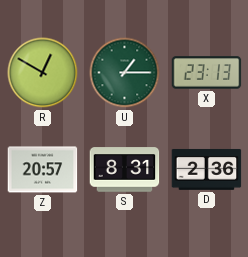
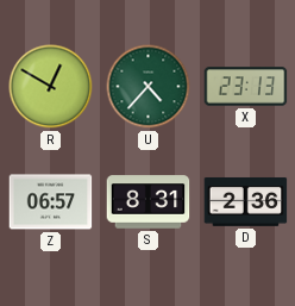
U: 1:15 -> 4:37 (149, 87)
Z: 20:57 -> 06:57 (51, 202)
